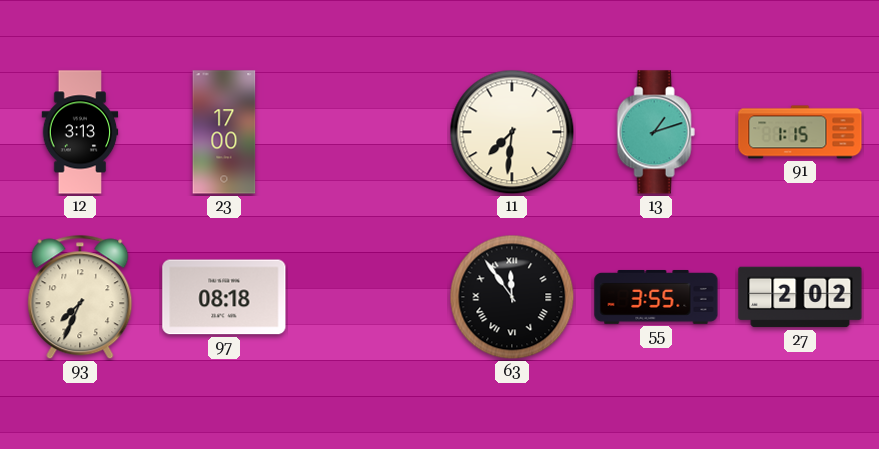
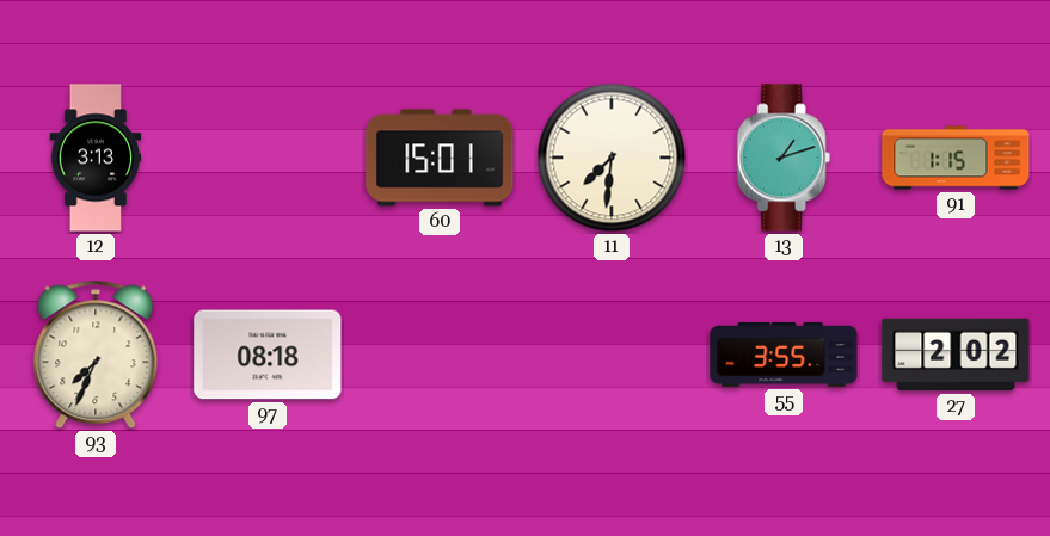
23: 17:00 -> none (224, 132)
60: none -> 15:01 (440, 158)
63: 11:54 -> none (512, 297)
